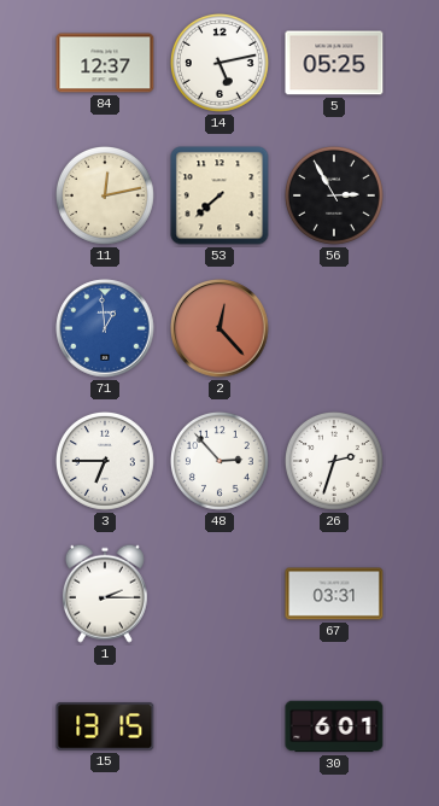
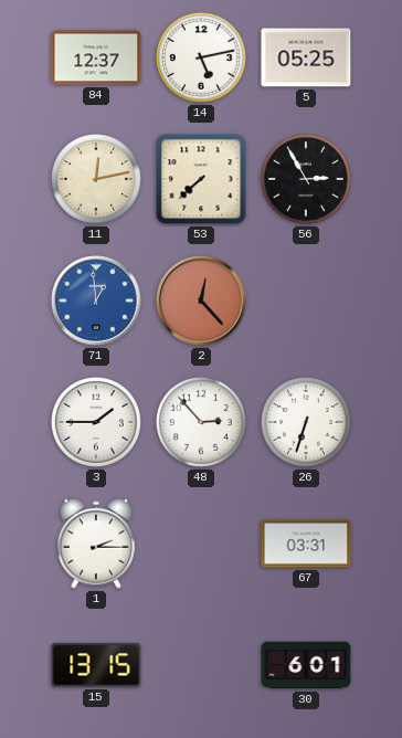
3: 6:45 -> 1:45 (96, 422)
26: 2:33 -> 6:33 (306, 422)
